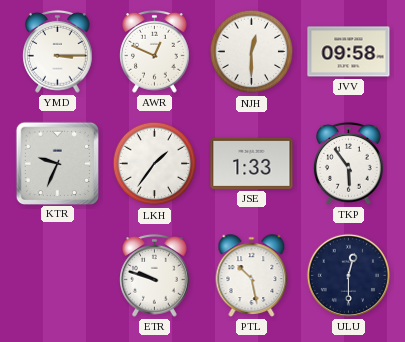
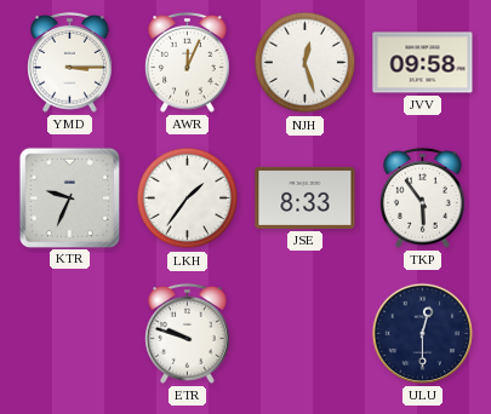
AWR: 12:49 -> 12:04 (188, 63)
NJH: 12:30 -> 12:27 (306, 63)
JSE: 1:33 -> 8:33 (306, 197)
PTL: 10:28 -> none (252, 276)
